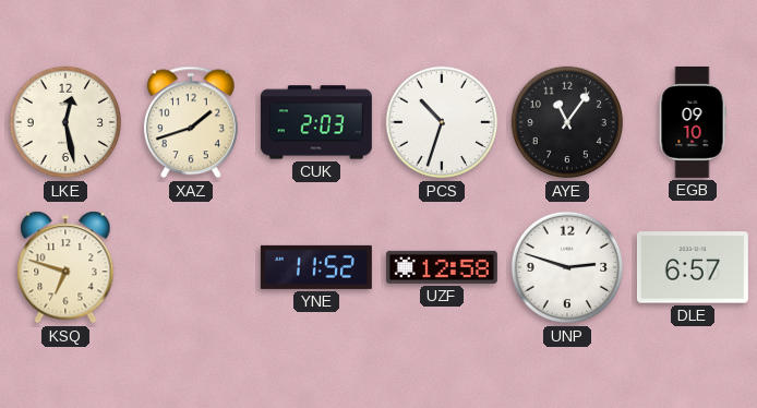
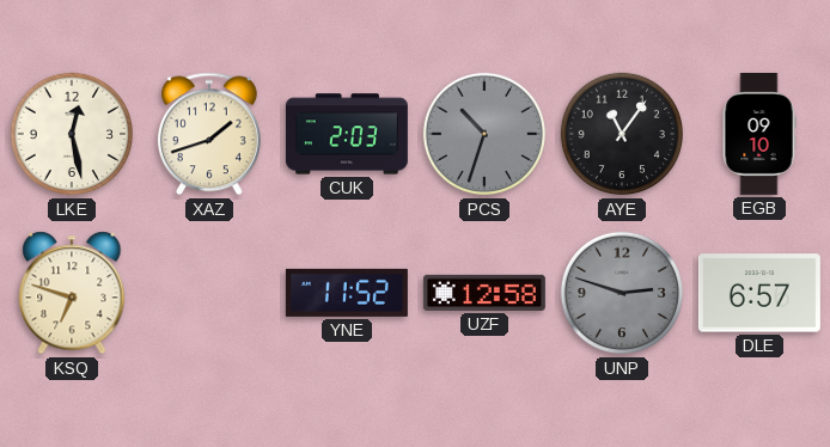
PCS dial: white -> grey (484, 134)
UNP dial: white -> grey (622, 293)
